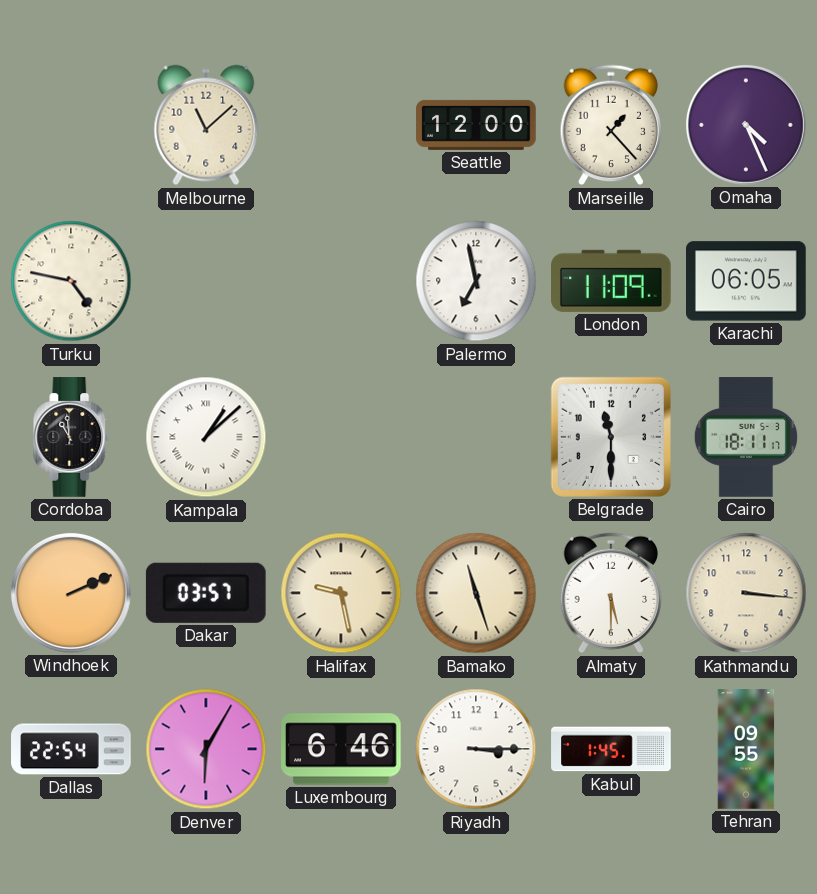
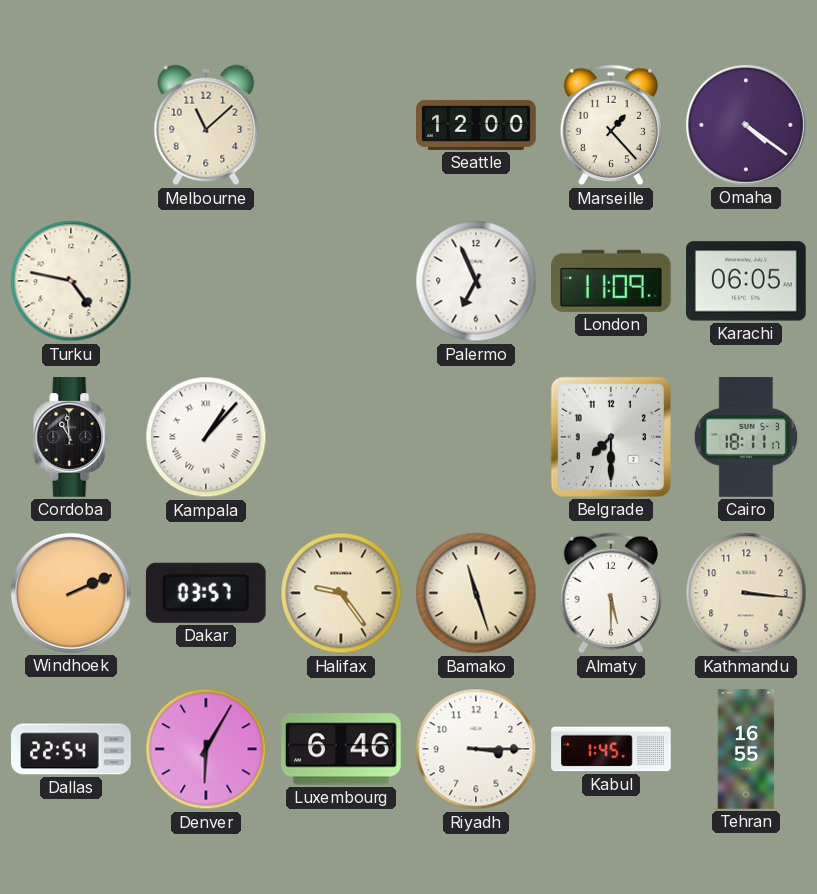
Omaha: 4:26 -> 4:21 (746, 125)
Palermo: 6:58 -> 6:56 (476, 281)
Kampala: 1:08 -> 1:07 (206, 437)
Belgrade: 11:30 -> 7:30 (611, 437)
Halifax: 9:28 -> 9:24 (341, 593)
Tehran: 09:55 -> 16:55 (746, 749)
